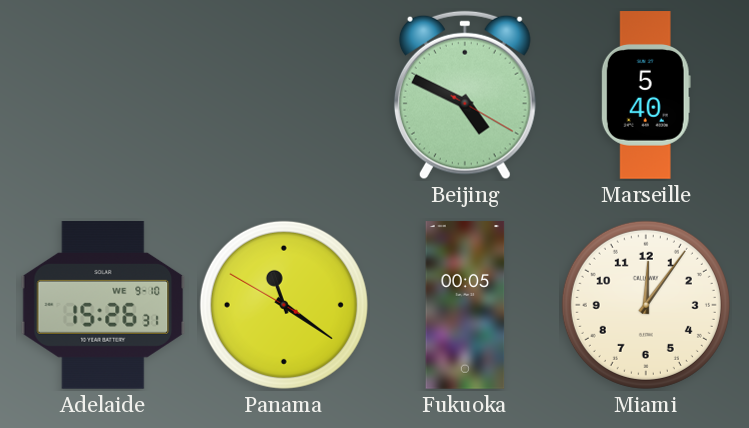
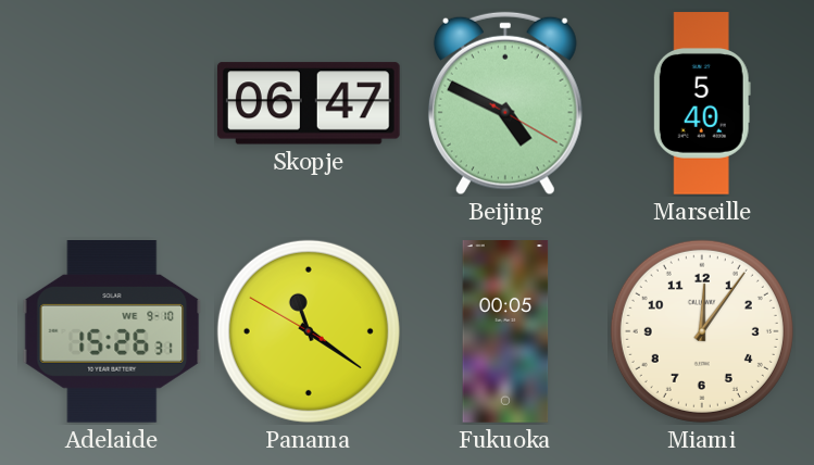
Skopje: none -> 06:47 (309, 103)
